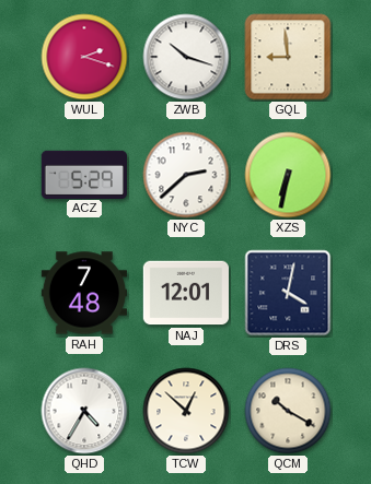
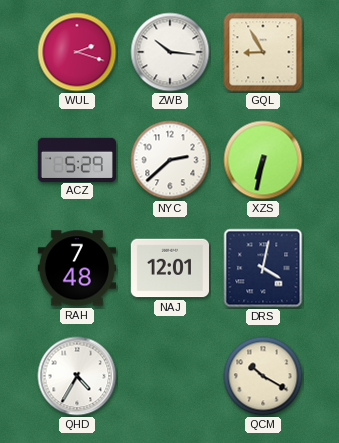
ZWB: 10:18 -> 10:16 (170, 52)
GQL: 8:59 -> 8:55 (263, 52)
TCW: 12:52 -> none (186, 411)
